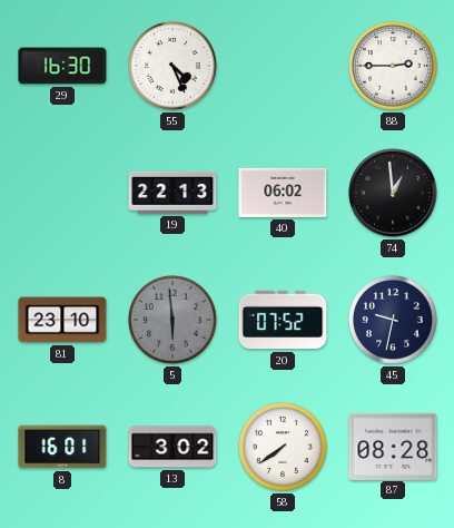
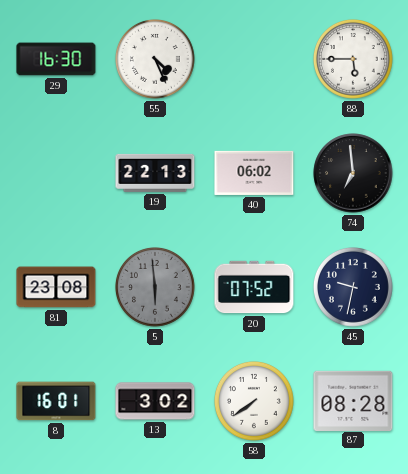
88: 2:45 -> 5:45 (354, 60)
74: 12:59 -> 6:59 (353, 173)
81: 23:10 -> 23:08 (56, 287)
